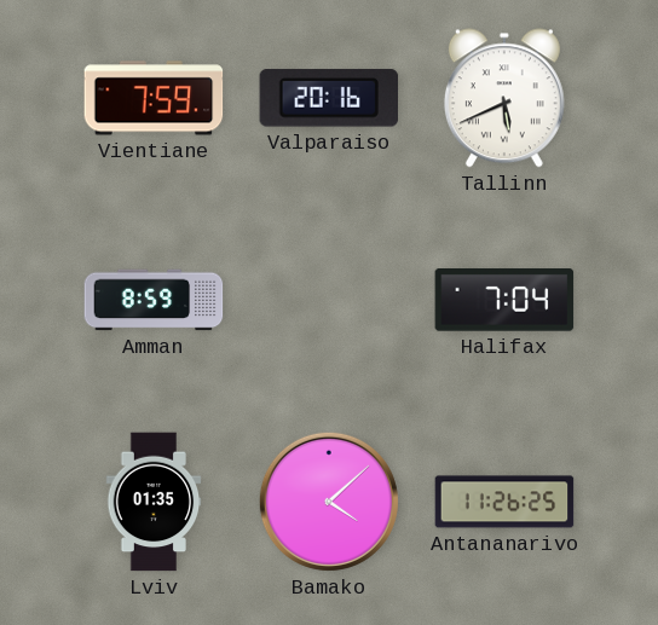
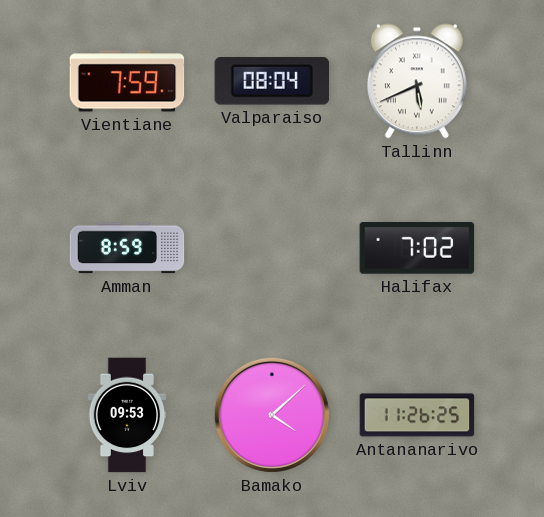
Valparaiso: 20:16 -> 08:04 (272, 81)
Halifax: 7:04 -> 7:02 (417, 249)
Lviv: 01:35 -> 09:53 (127, 415)
